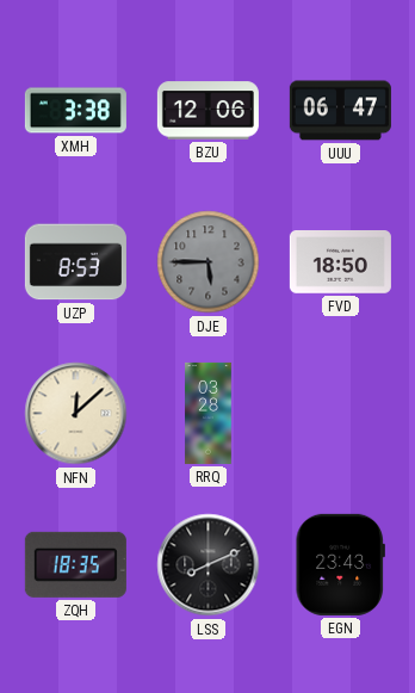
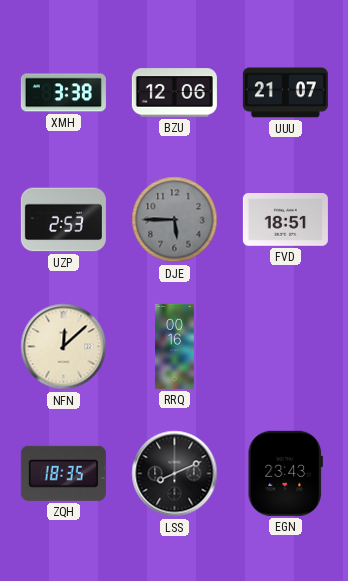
UUU: 06:47 -> 21:07 (285, 93)
UZP: 8:53 -> 2:53 (63, 220)
FVD: 18:50 -> 18:51 (285, 220)
RRQ: 03:28 -> 00:16 (175, 346)
